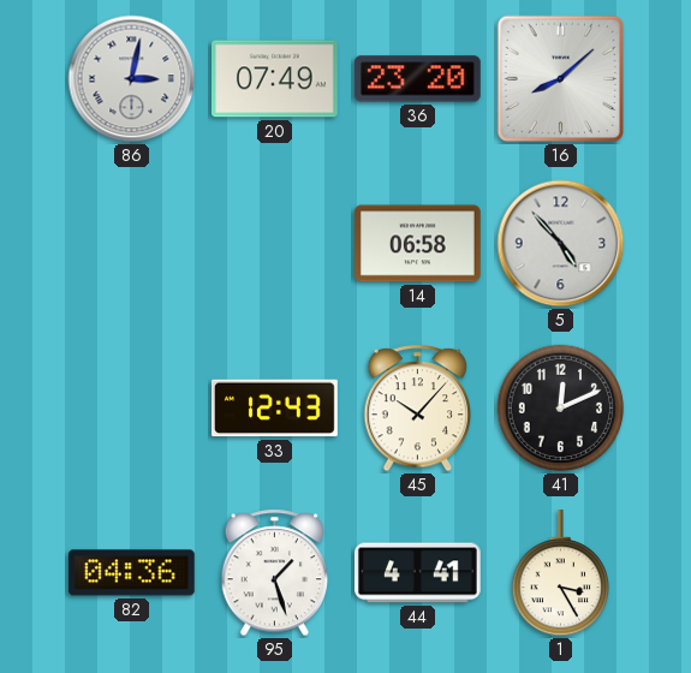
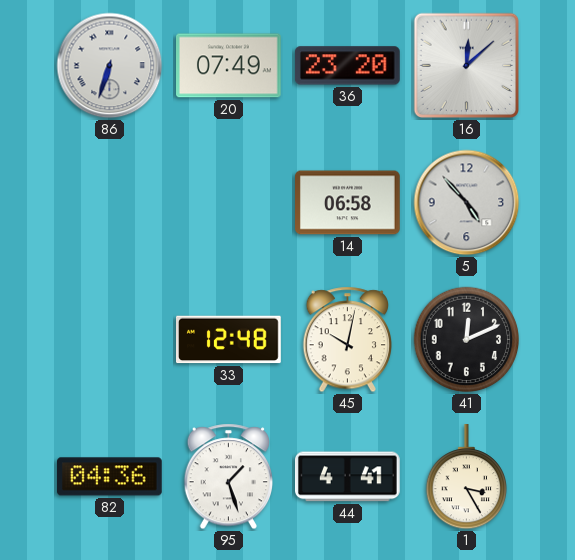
86: 3:02 -> 6:33 (110, 66)
16: 8:08 -> 12:08 (467, 66)
33: 12:43 -> 12:48 (229, 340)
45: 10:07 -> 10:02 (348, 340)
